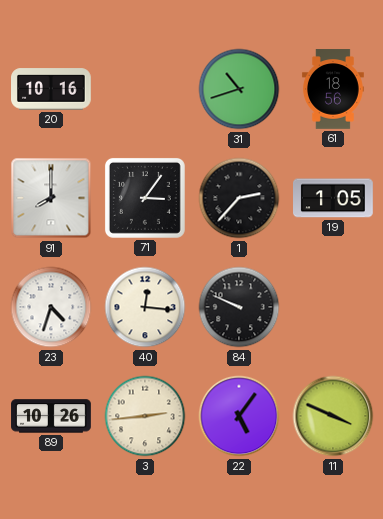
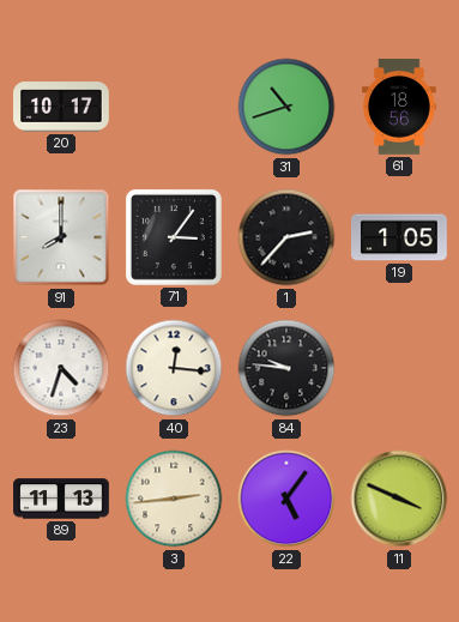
20: 10:16 -> 10:17 (62, 107)
84: 9:49 -> 9:46 (286, 368)
89: 10:26 -> 11:13 (61, 499)
